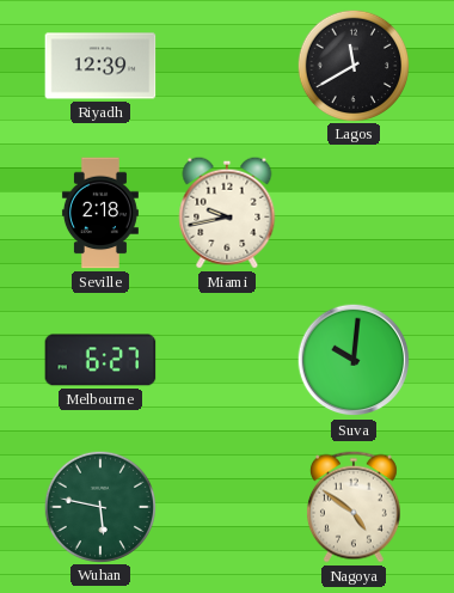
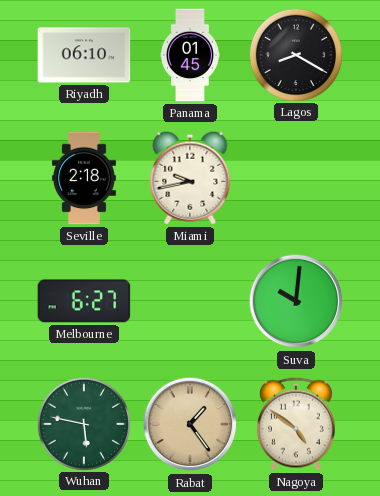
Riyadh: 12:39 -> 06:10 (84, 55)
Panama: none -> 01:45 (191, 55)
Lagos: 11:40 -> 8:20 (295, 54)
Rabat: none -> 1:24 (190, 424)
